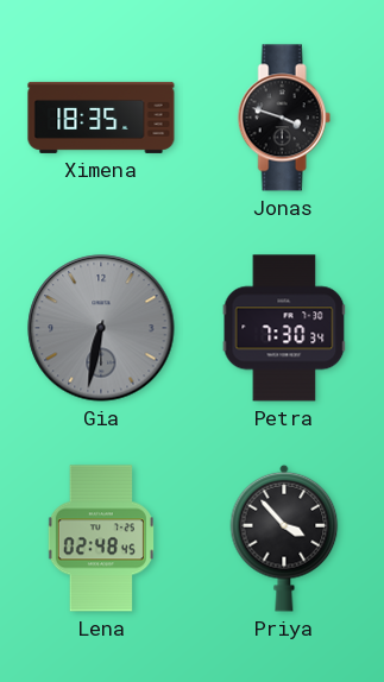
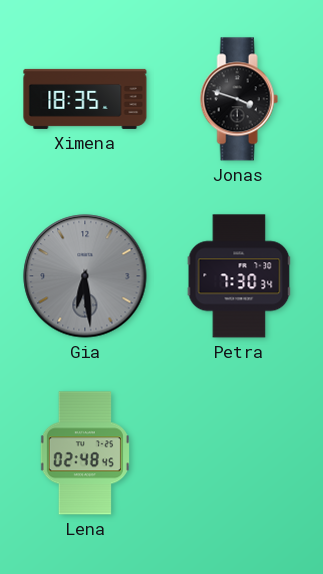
Gia: 6:32 -> 6:29 (85, 276)
Priya: 3:53 -> none (284, 538)
